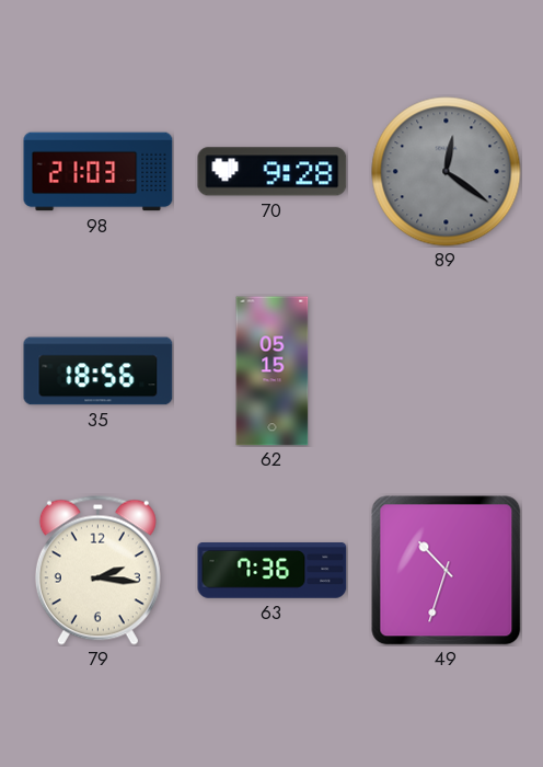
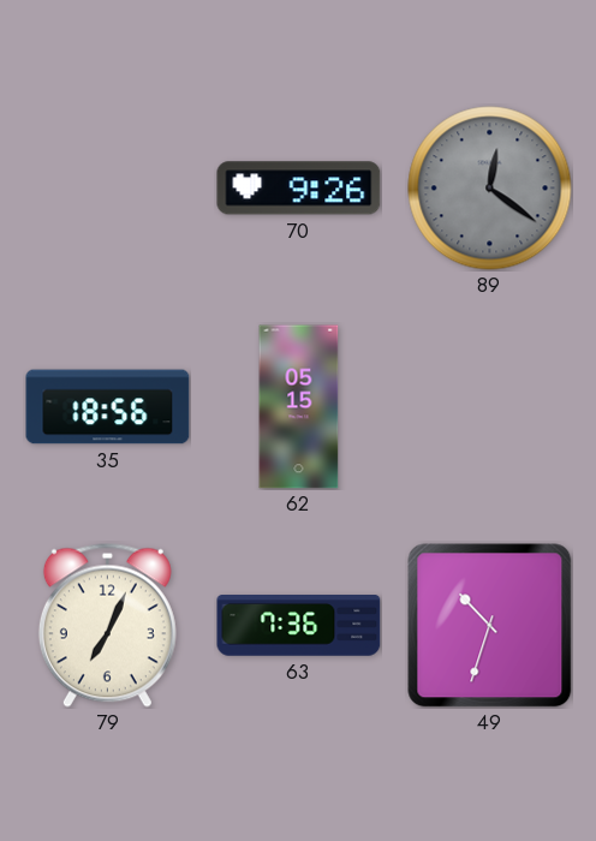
98: 21:03 -> none (99, 172)
70: 9:28 -> 9:26 (299, 189)
79: 2:16 -> 7:04 (107, 625)
